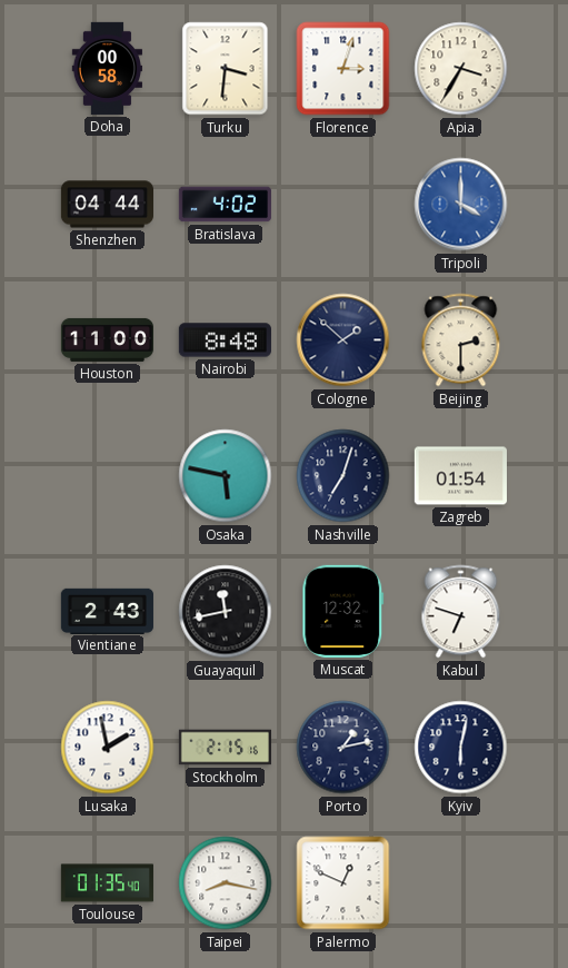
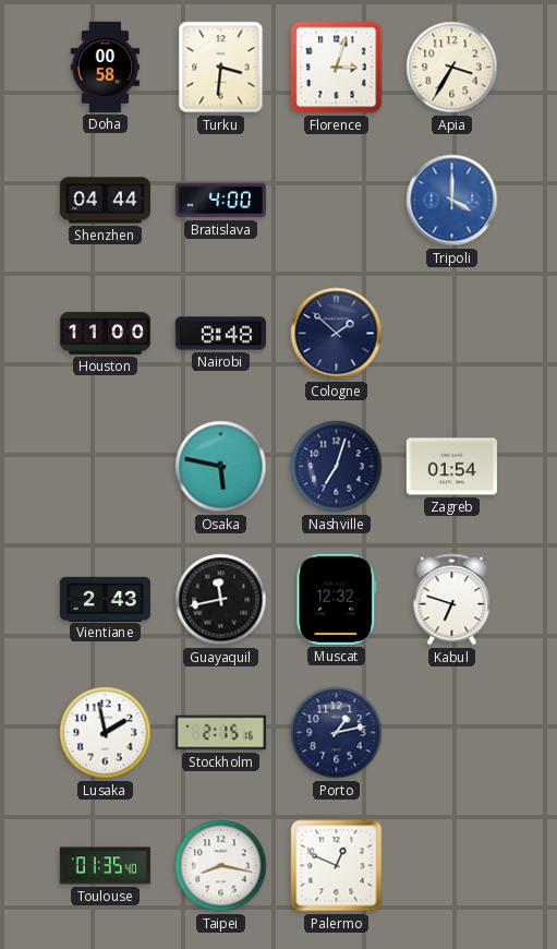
Bratislava: 4:02 -> 4:00 (220, 201)
Beijing: 2:30 -> none (461, 340)
Kyiv: 6:02 -> none (461, 748)
